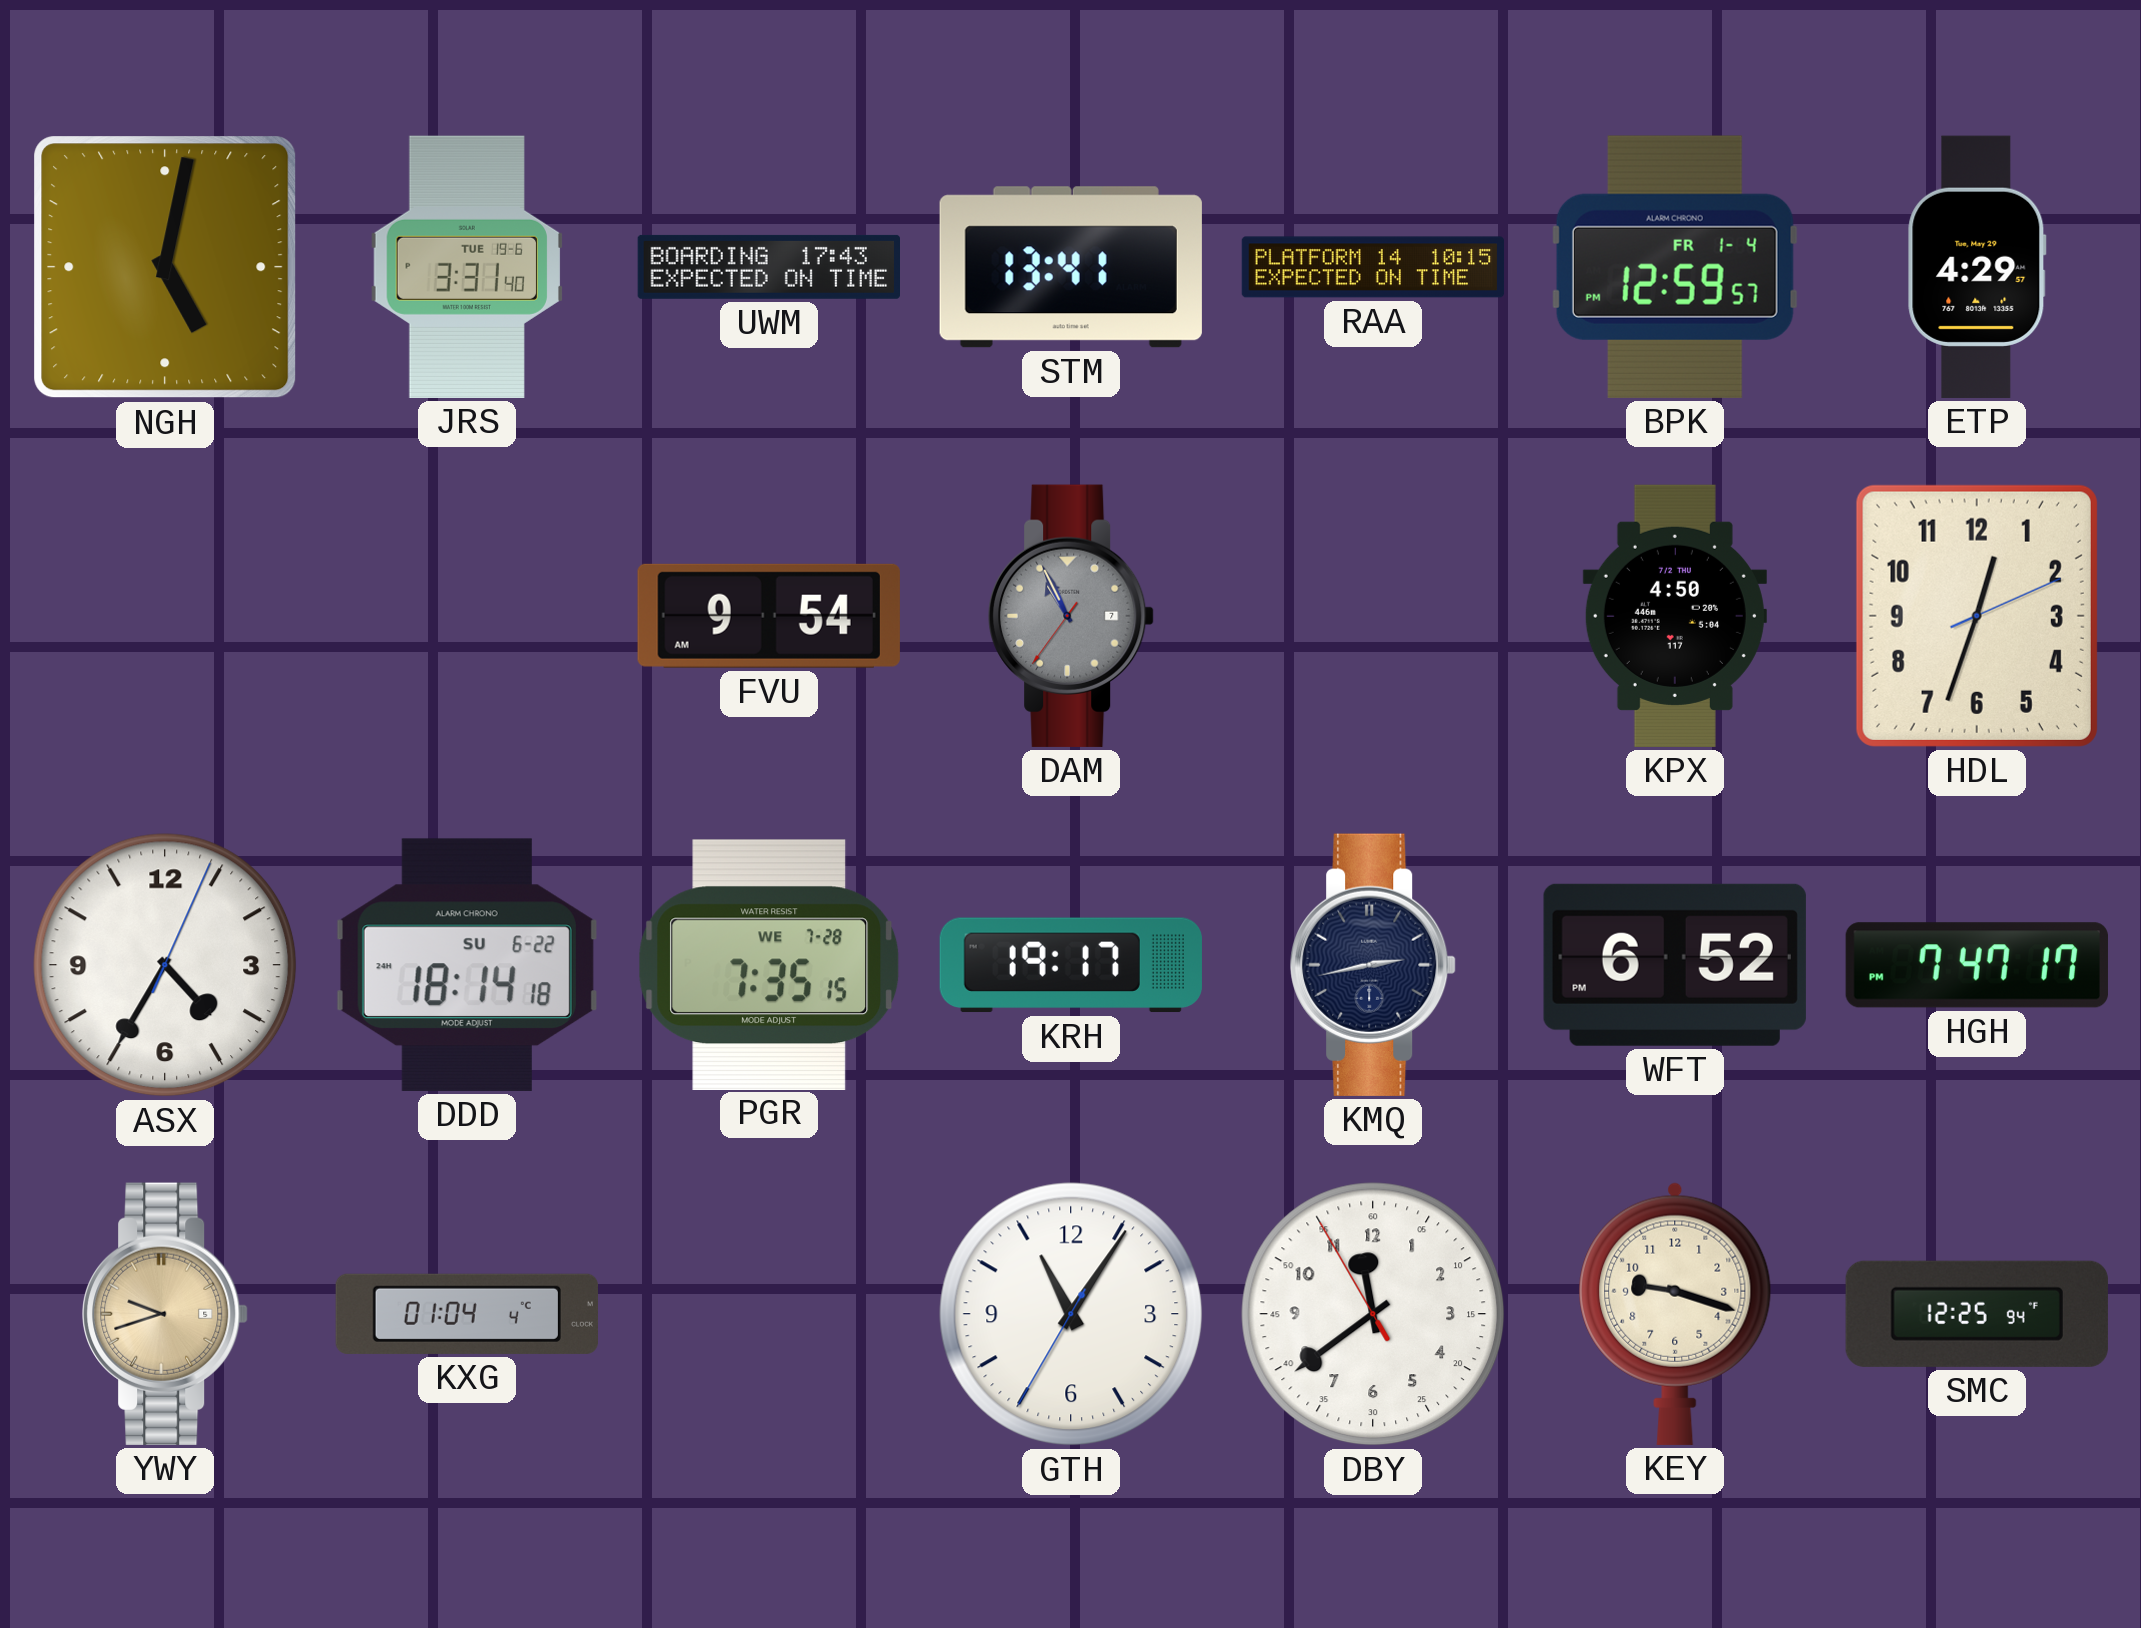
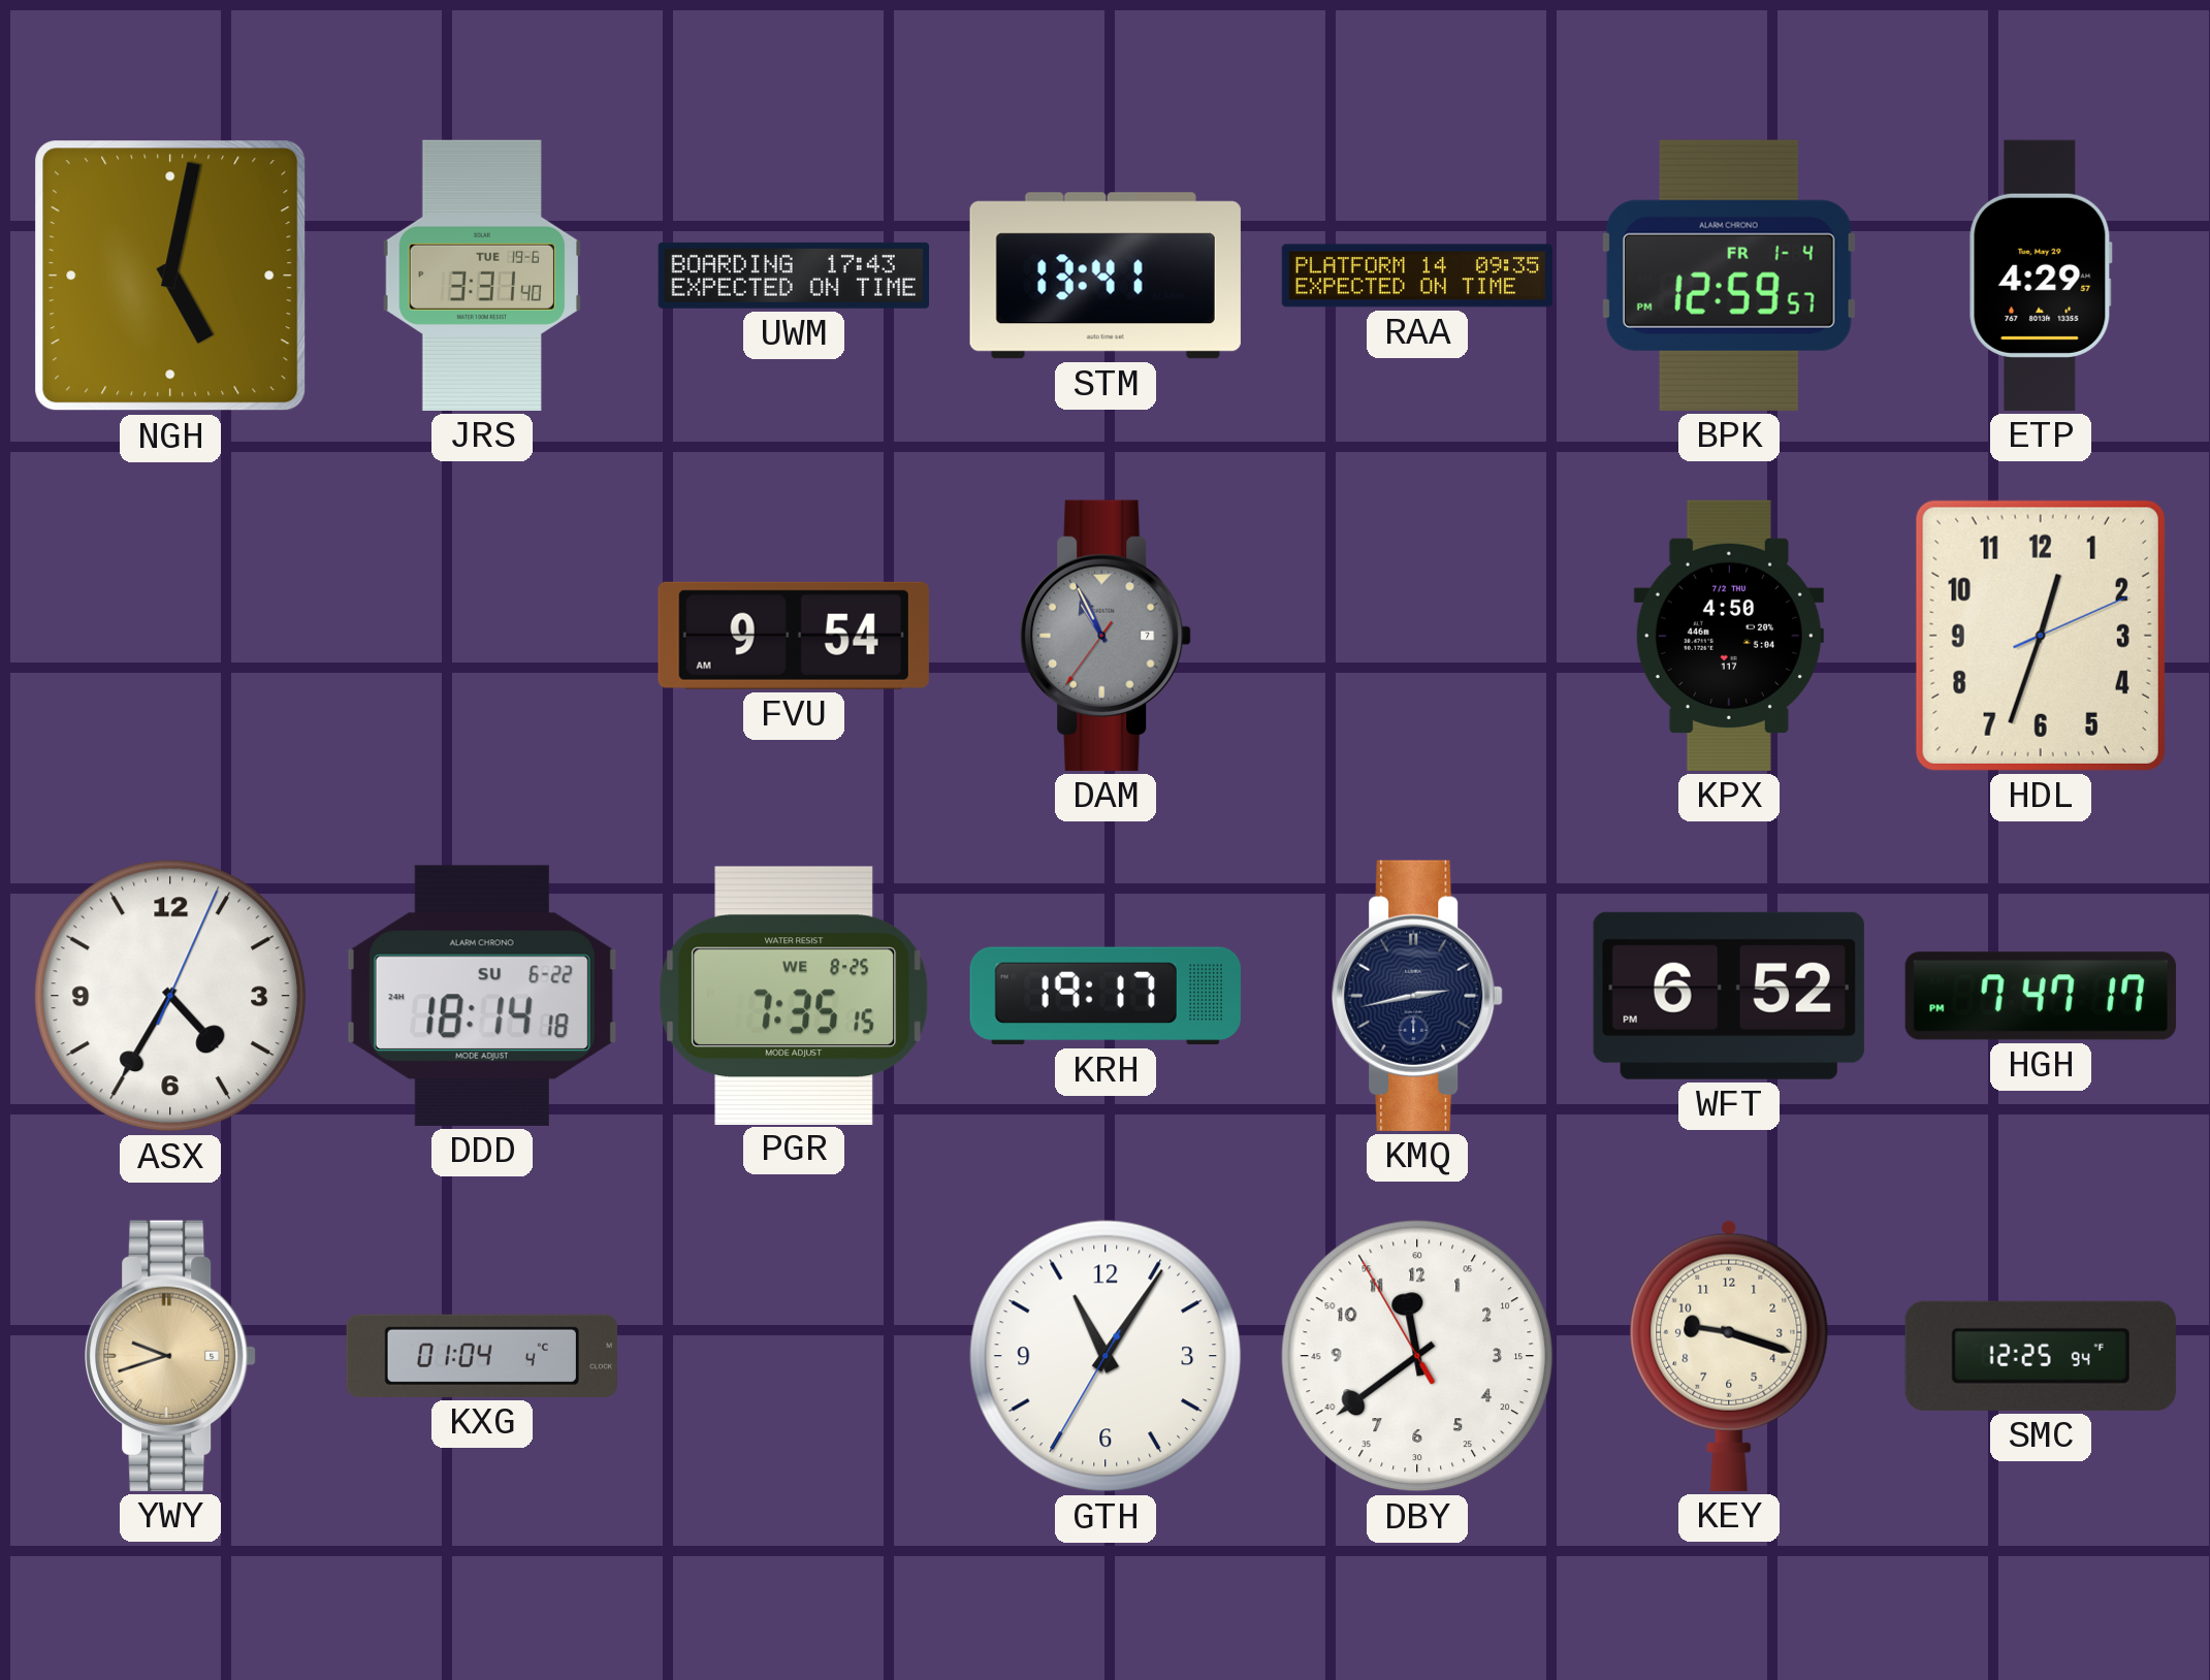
RAA: 10:15 -> 09:35 (1417, 276)
PGR date: WE 7-28 -> WE 8-25 (794, 995)
